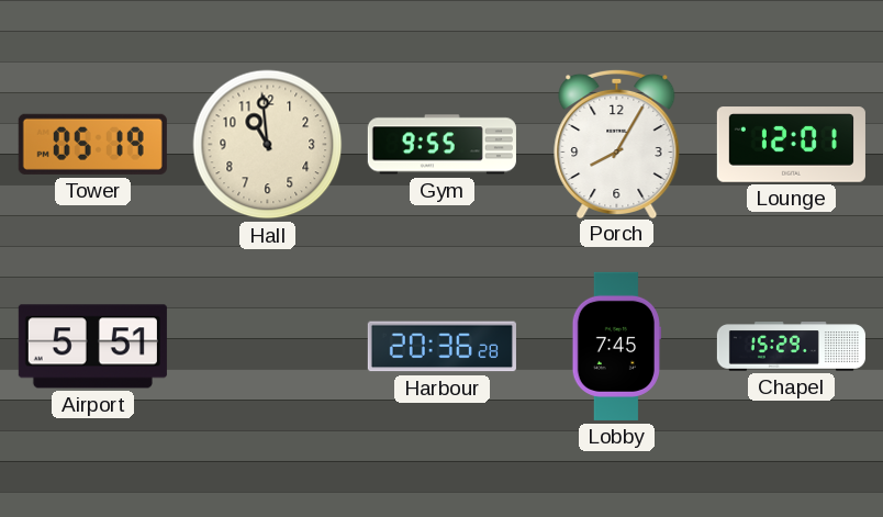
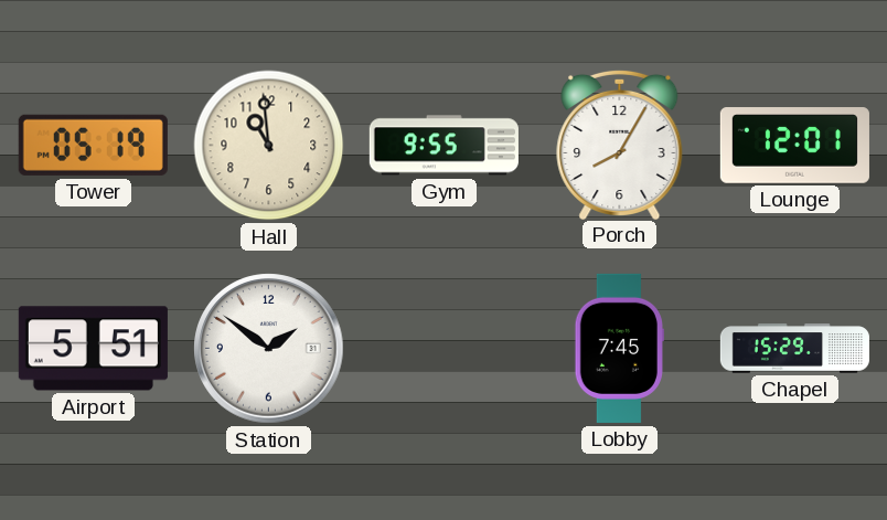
Station: none -> 1:51 (269, 349)
Harbour: 20:36 -> none (441, 347)
